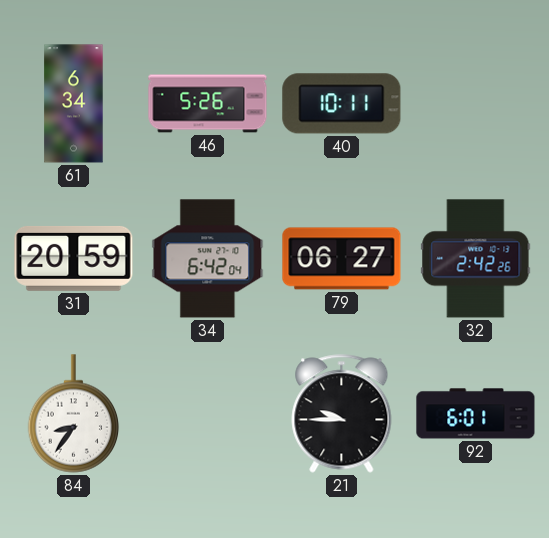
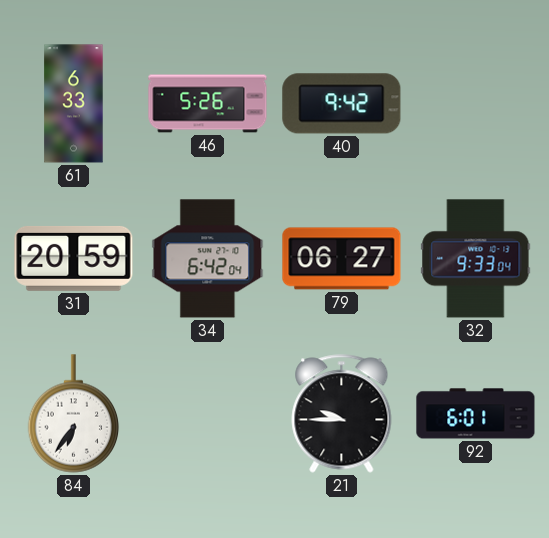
61: 6:34 -> 6:33 (74, 104)
40: 10:11 -> 9:42 (342, 104)
32: 2:42 -> 9:33 (476, 259)
84: 8:36 -> 6:36 (74, 414)
